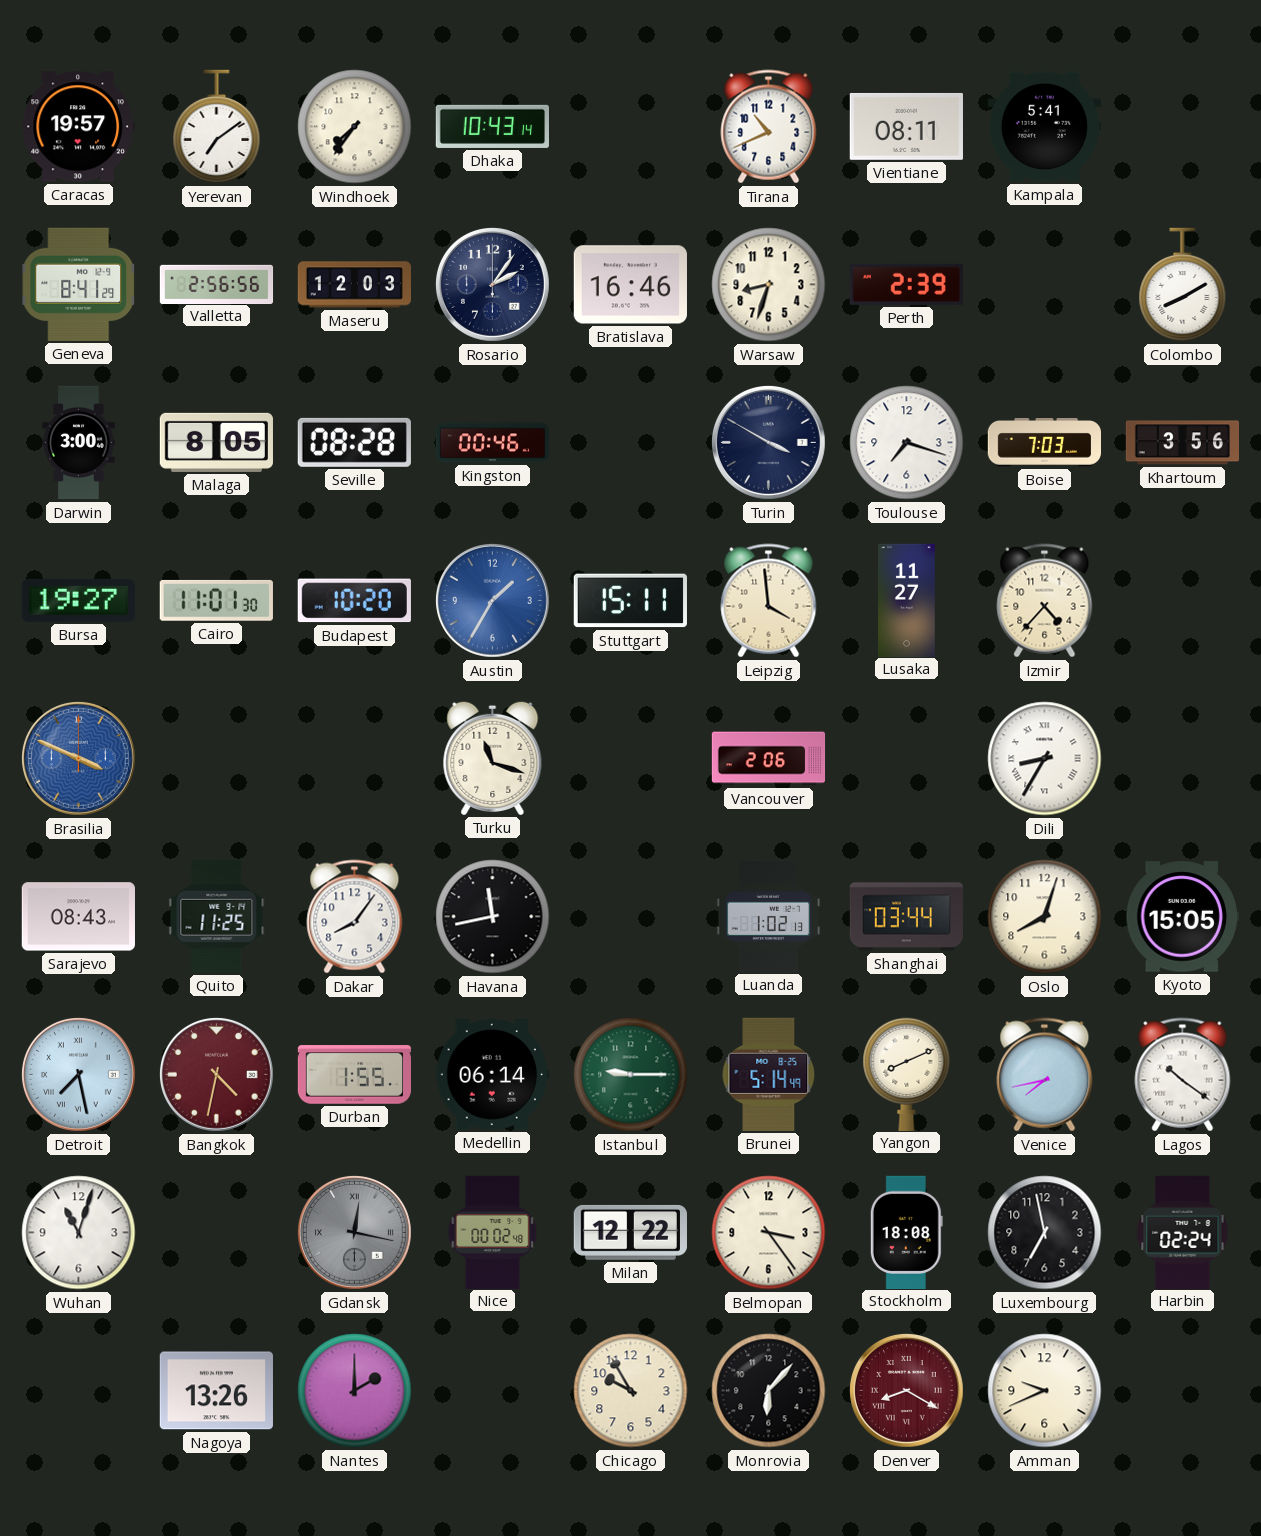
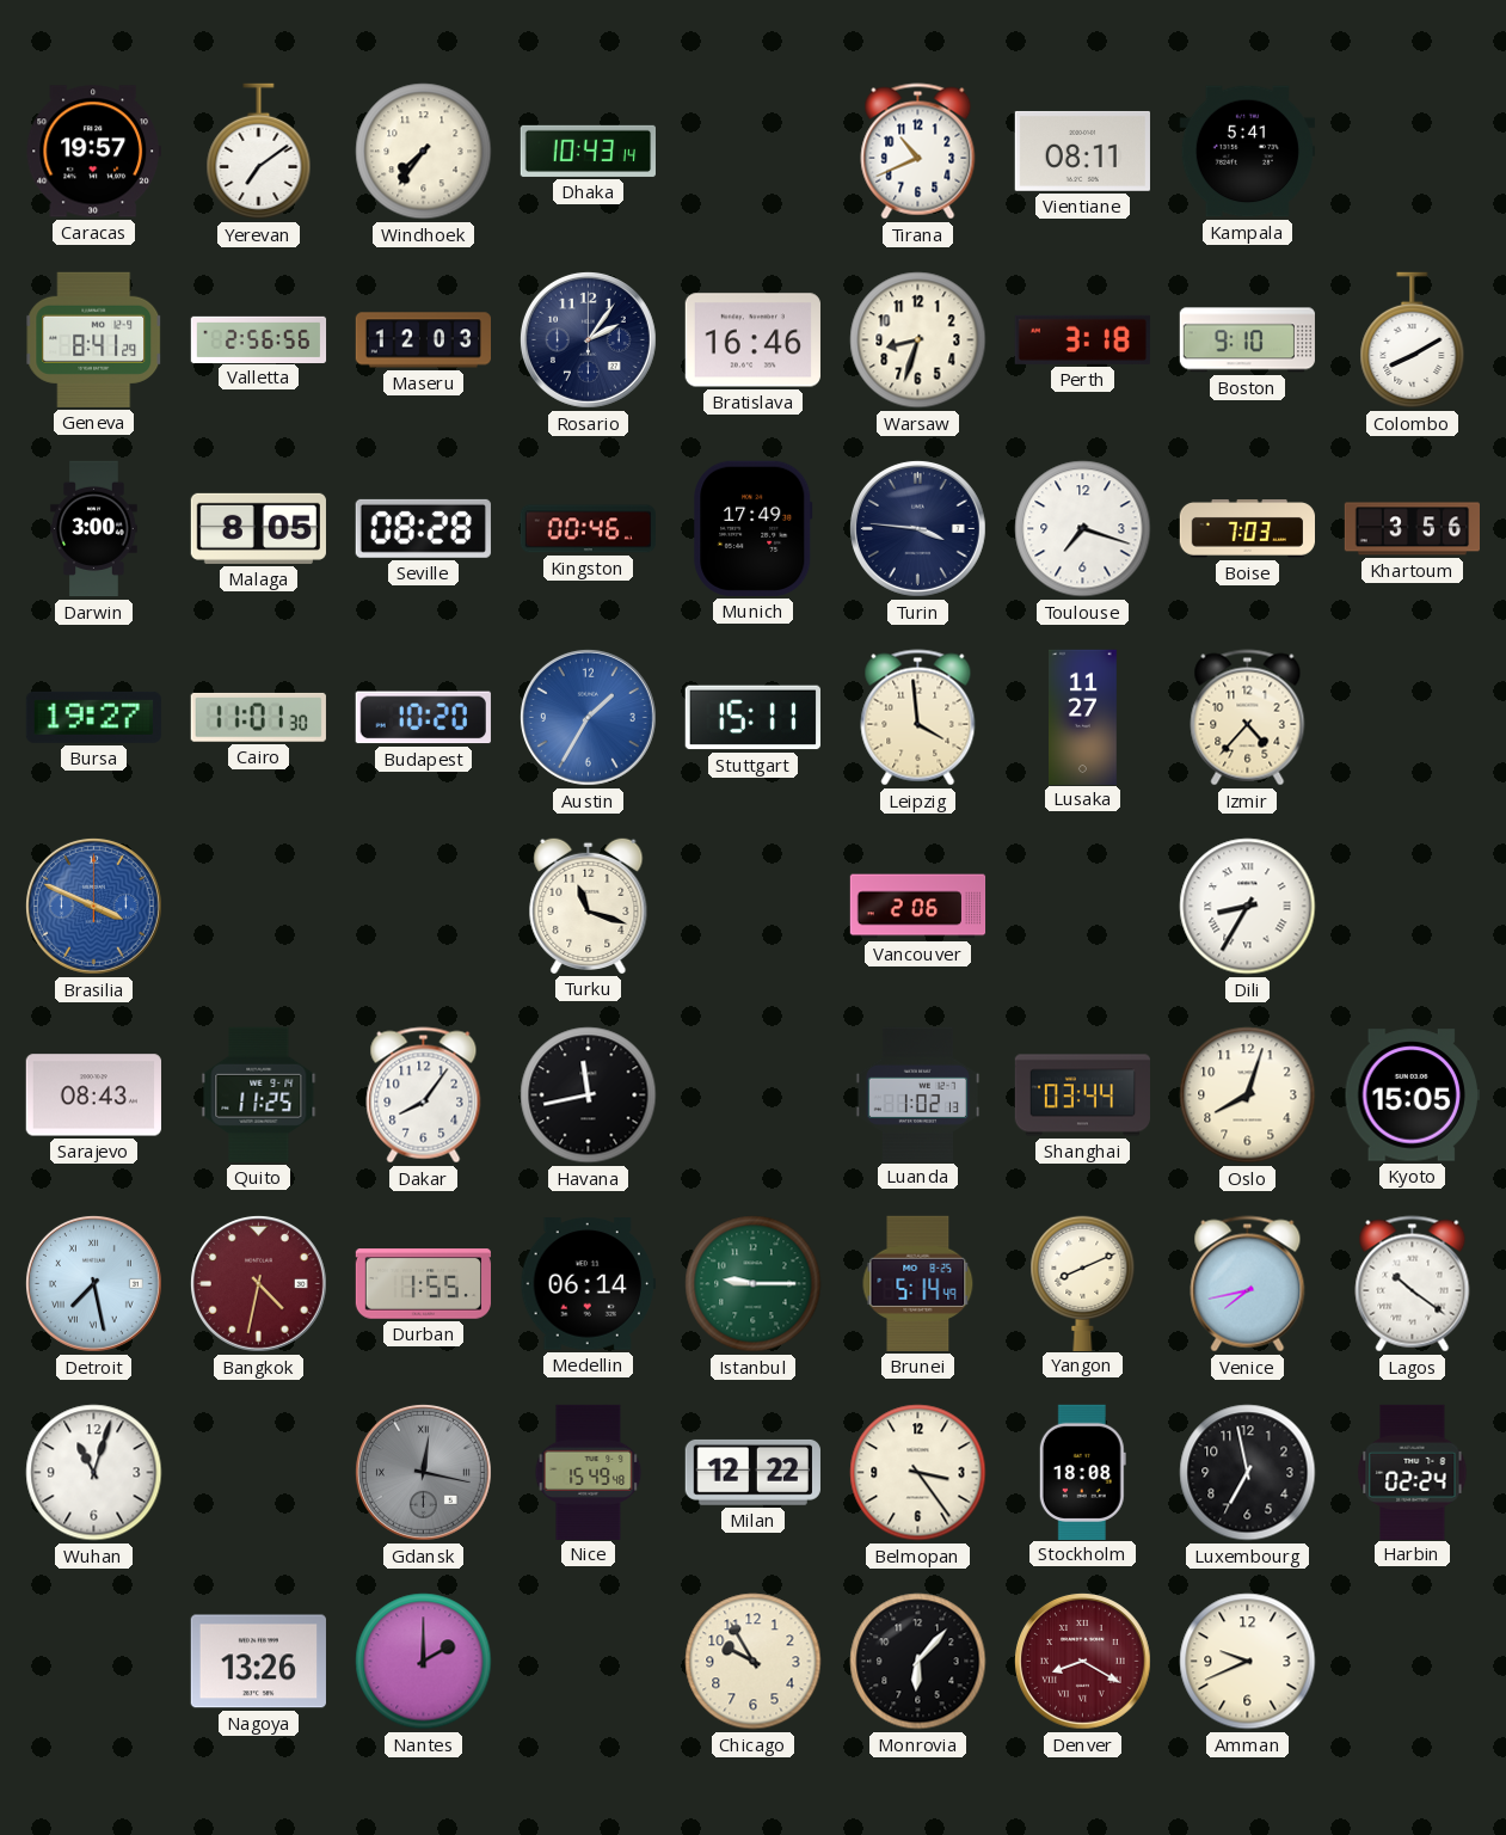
Perth: 2:39 -> 3:18 (1082, 339)
Boston: none -> 9:10 (1247, 340)
Munich: none -> 17:49 (754, 528)
Turin: 3:50 -> 3:46 (917, 528)
Nice: 00:02 -> 15:49 (589, 1472)
